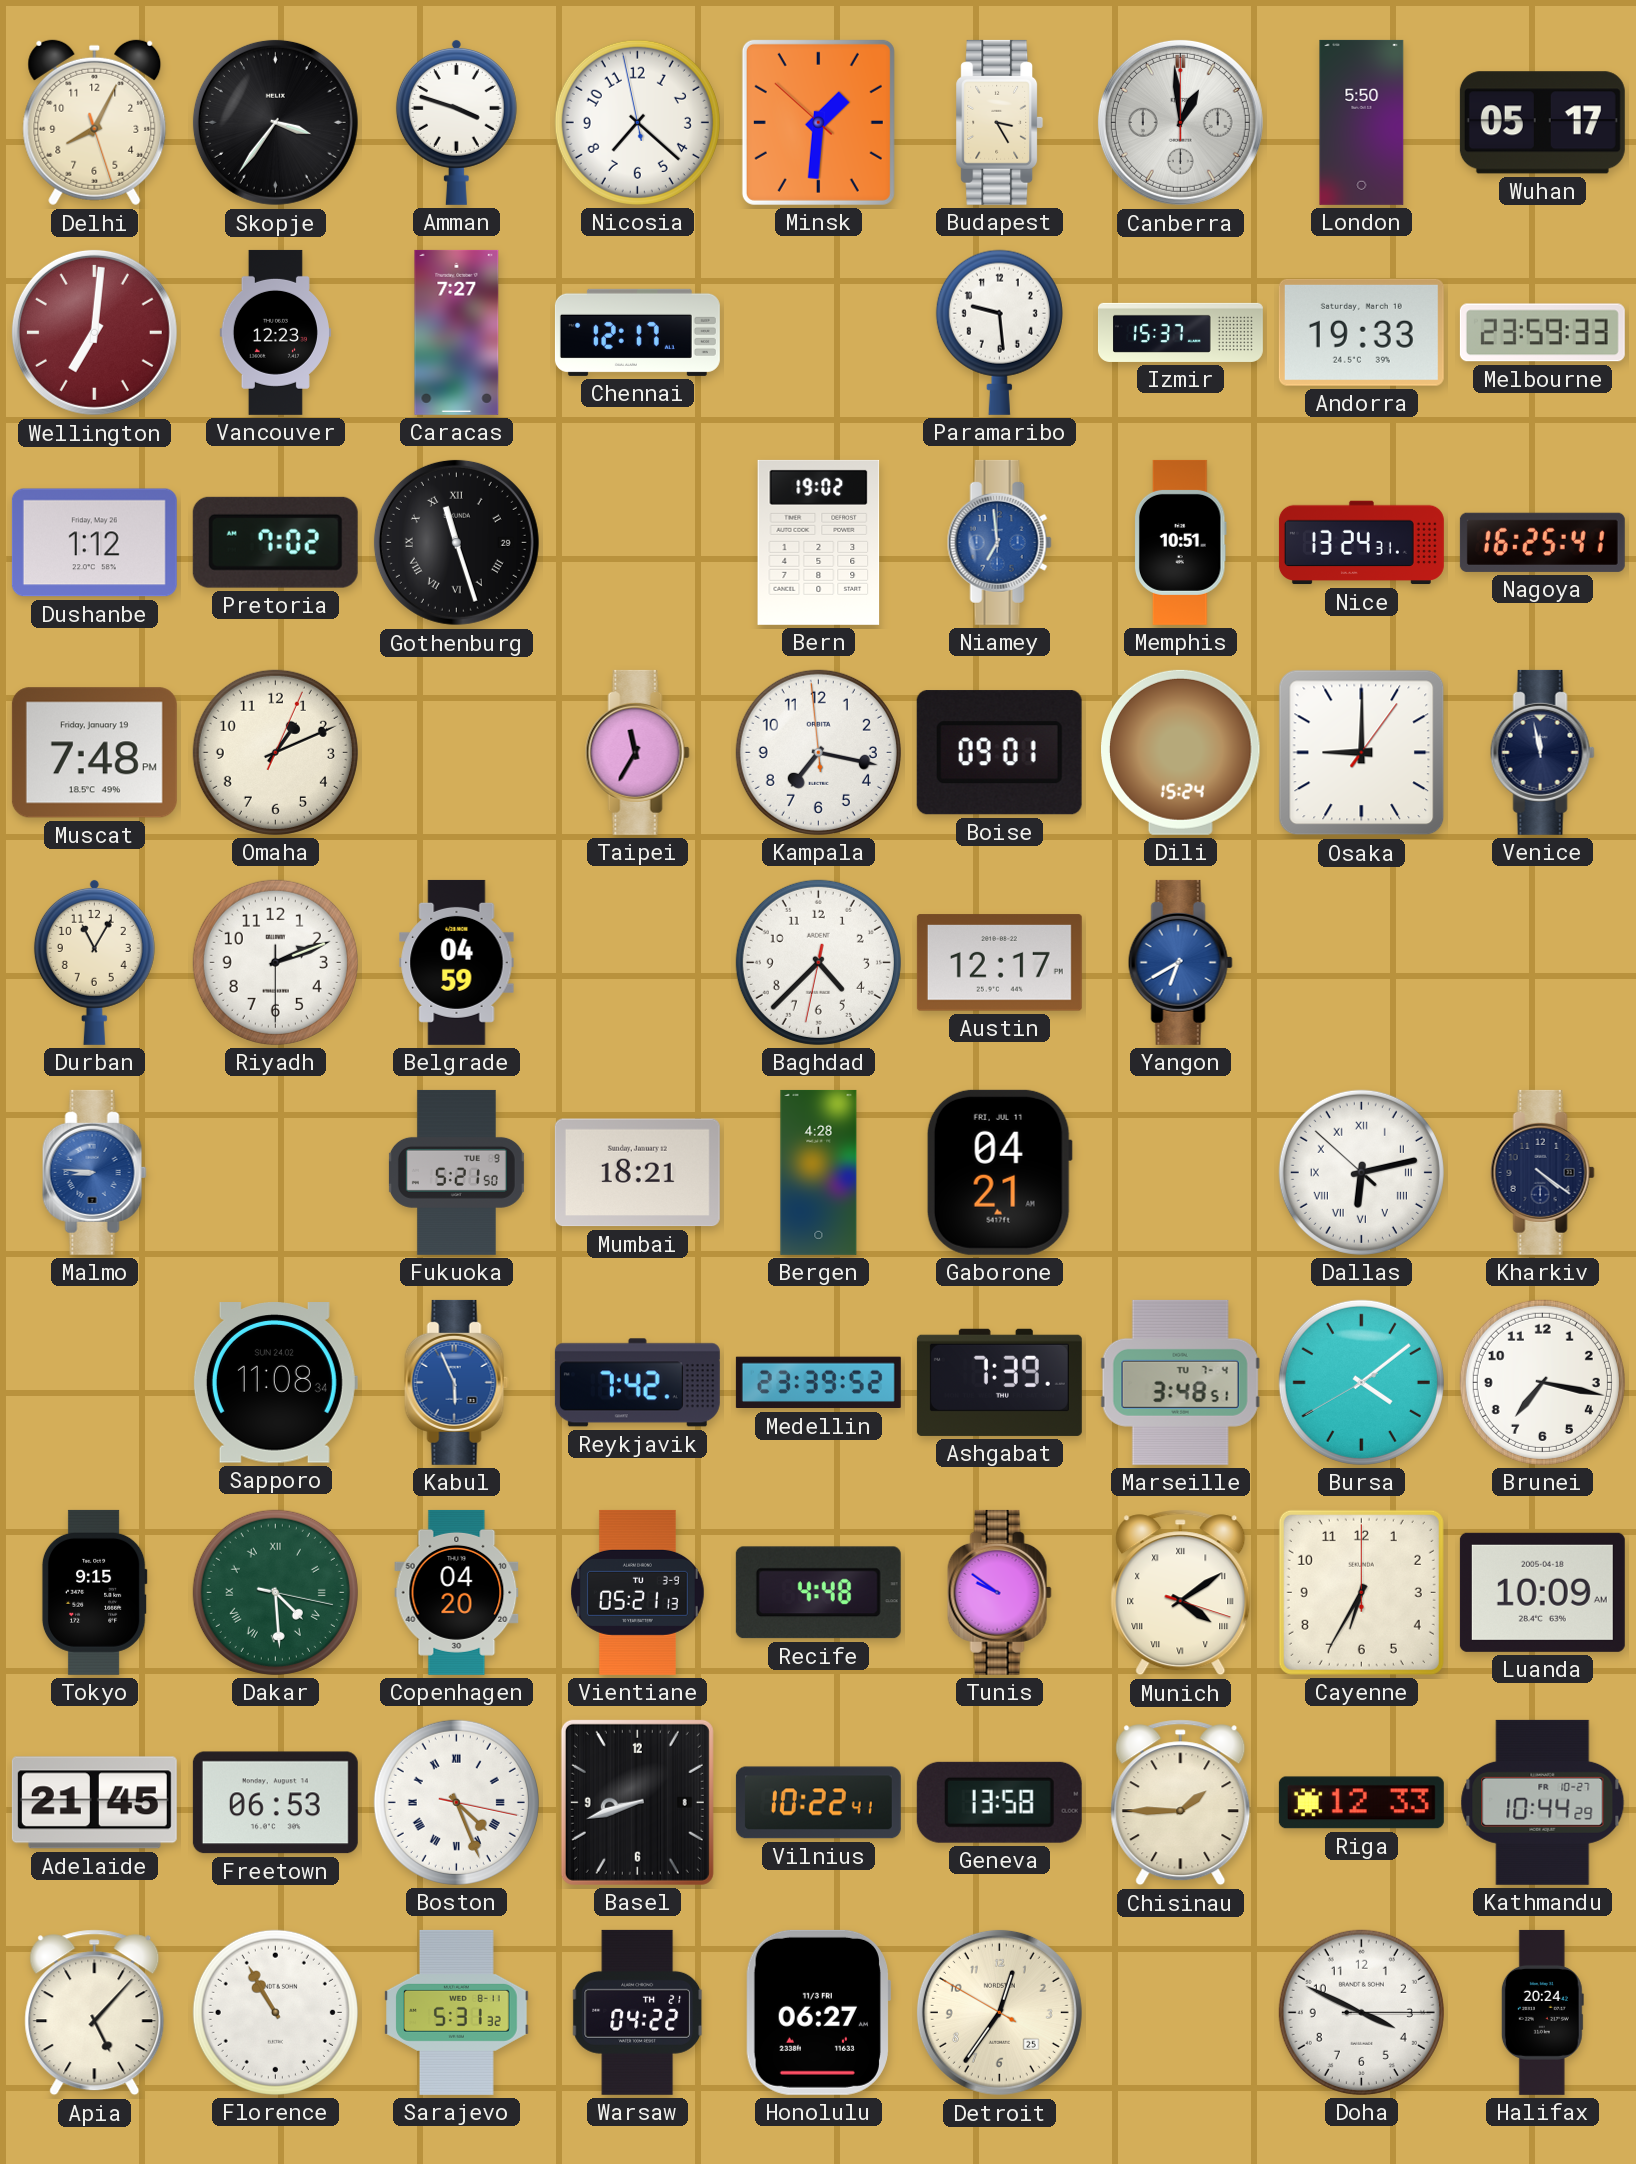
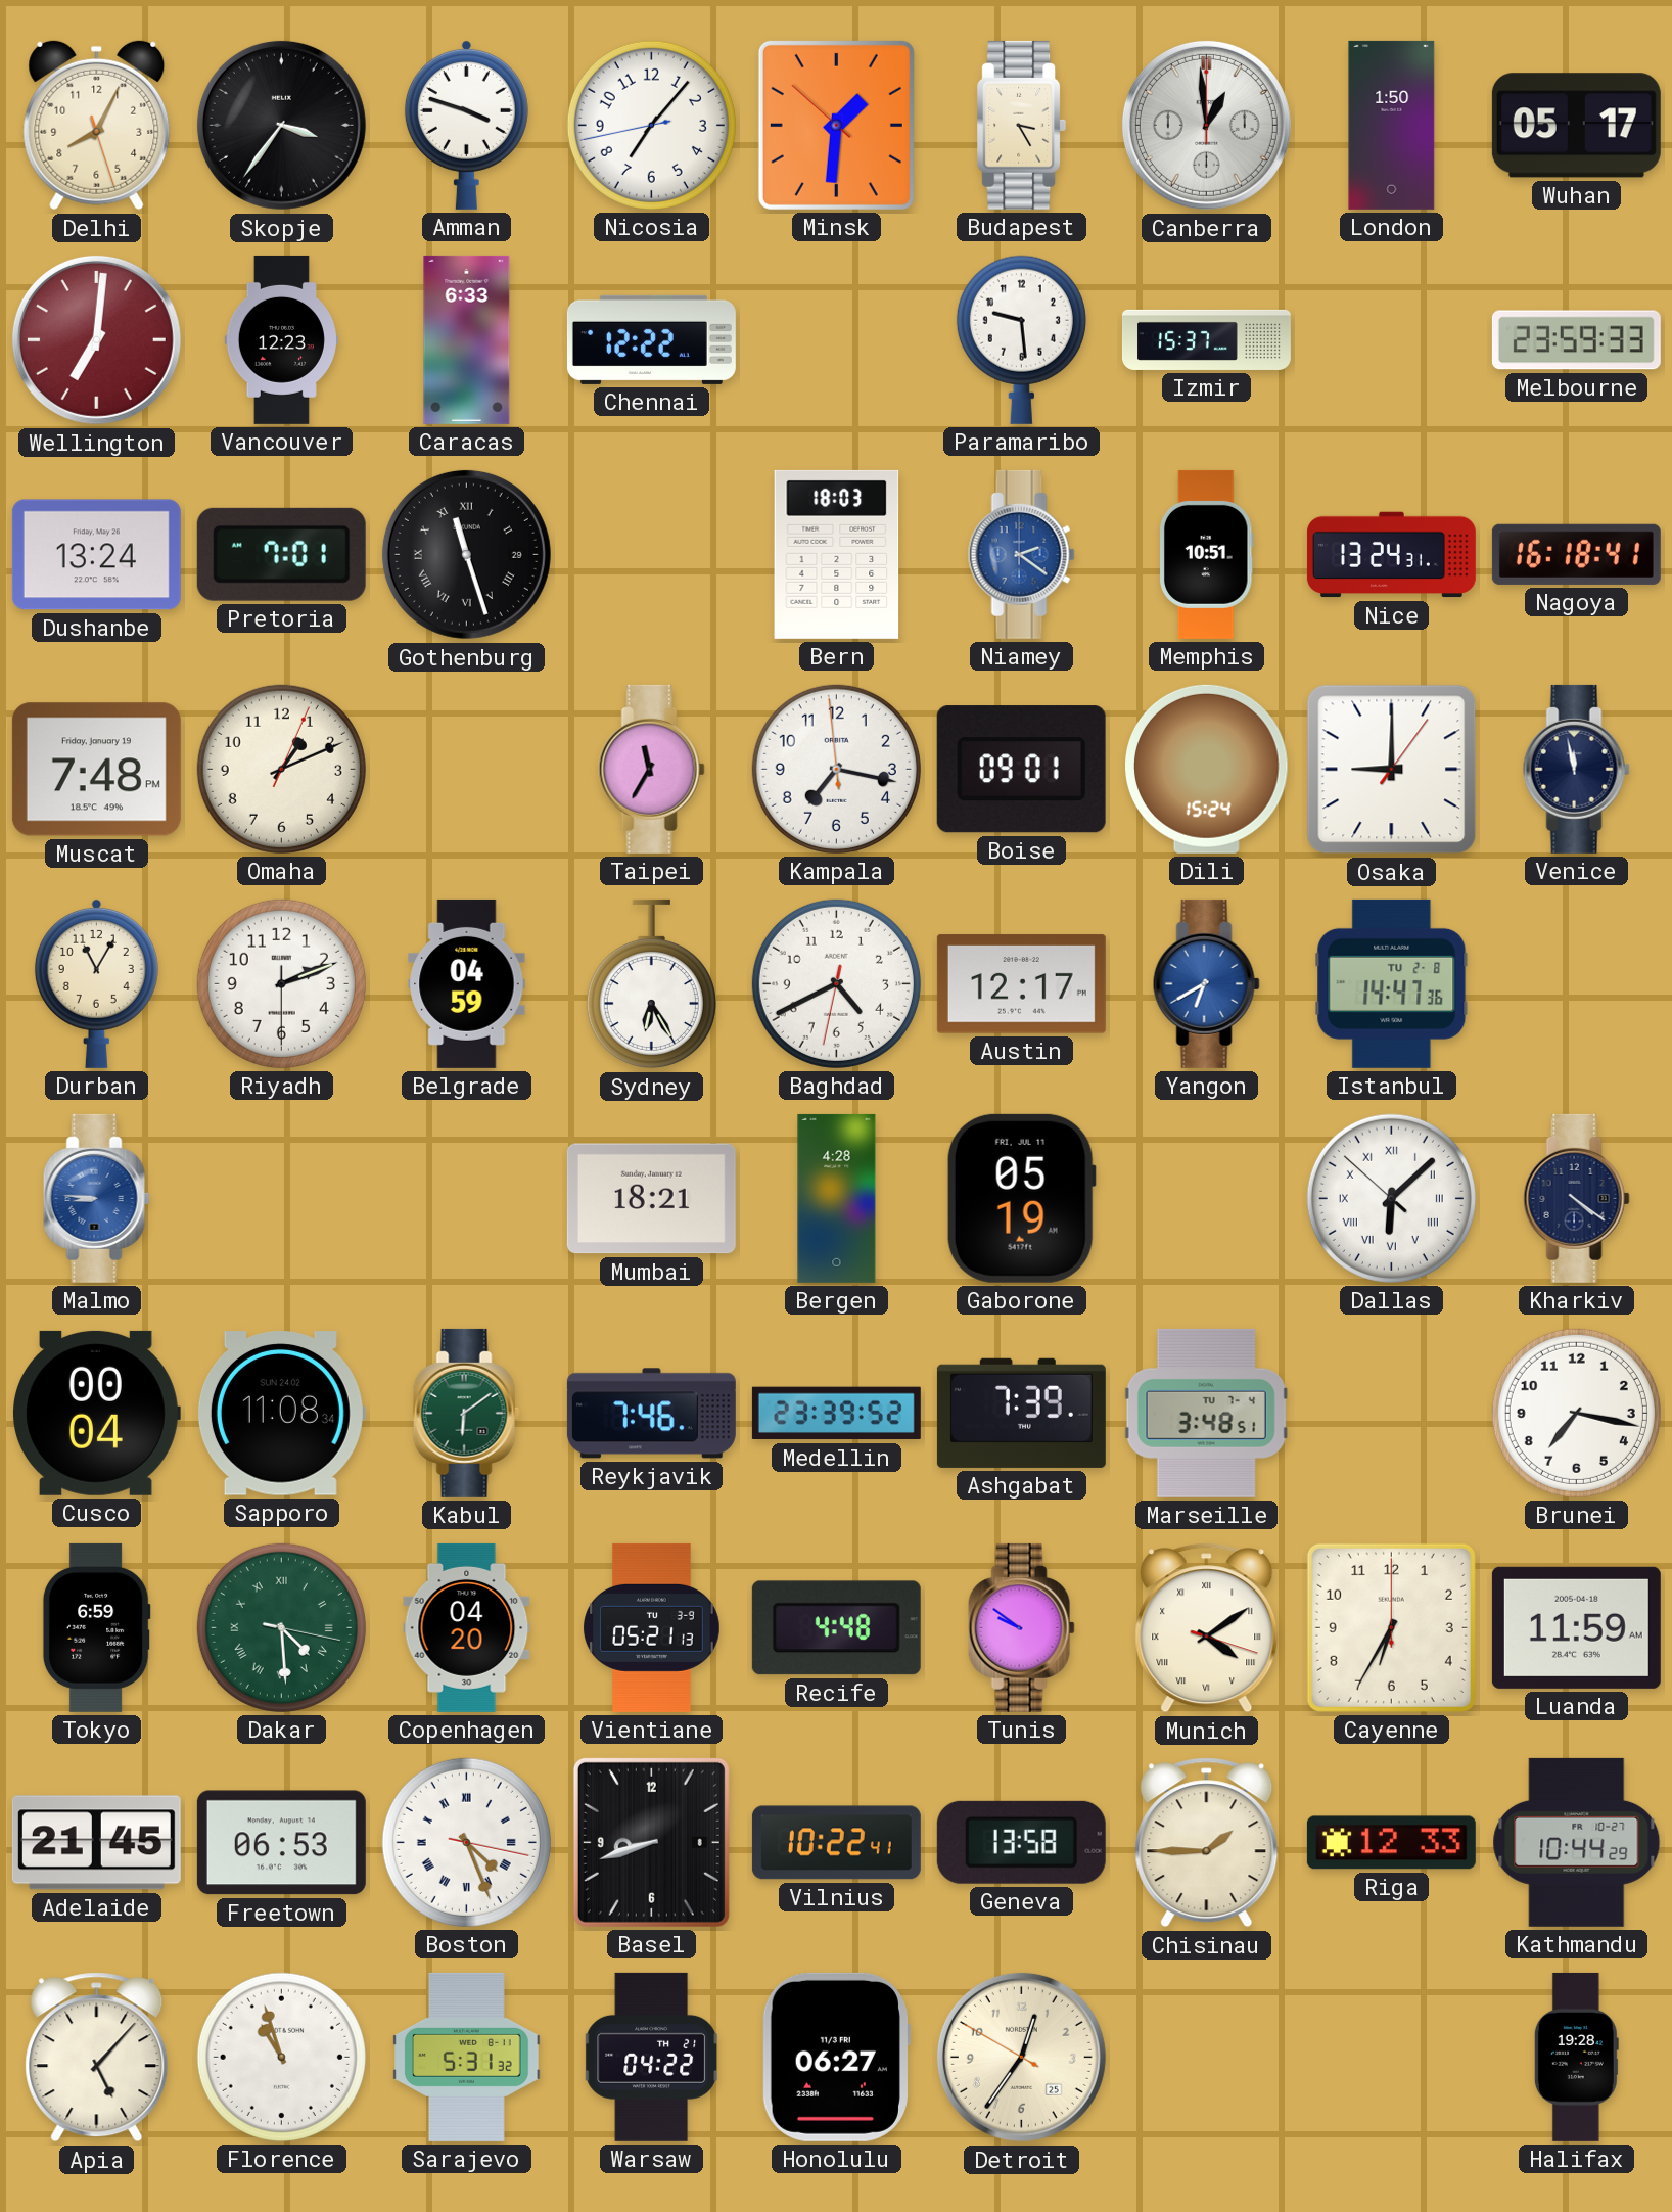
Nicosia: 7:21 -> 7:06 (651, 125)
London: 5:50 -> 1:50 (1392, 125)
Caracas: 7:27 -> 6:33 (467, 339)
Chennai: 12:17 -> 12:22 (651, 339)
Andorra: 19:33 -> none (1361, 332)
Dushanbe: 1:12 -> 13:24 (96, 555)
Pretoria: 7:02 -> 7:01 (281, 554)
Bern: 19:02 -> 18:03 (837, 554)
Niamey: 6:59 -> 2:21 (1021, 554)
Nagoya: 16:25 -> 16:18 (1576, 554)
Sydney: none -> 6:25 (651, 984)
Baghdad: 4:37 -> 4:40 (836, 983)
Istanbul: none -> 14:47 (1392, 983)
Fukuoka: 5:21 -> none (456, 1172)
Gaborone: 04:21 -> 05:19 (1021, 1198)
Dallas: 6:12 -> 6:07 (1391, 1198)
Cusco: none -> 00:04 (97, 1413)
Kabul: 5:56 -> 6:09 (466, 1413)
Kabul dial: blue -> green (466, 1413)
Reykjavik: 7:42 -> 7:46 (651, 1414)
Bursa: 4:08 -> none (1361, 1382)
Tokyo: 9:15 -> 6:59 (96, 1627)
Luanda: 10:09 -> 11:59 (1576, 1627)
Florence: 10:55 -> 10:57 (281, 2057)
Doha: 3:49 -> none (1361, 2012)
Halifax: 20:24 -> 19:28 (1576, 2057)
